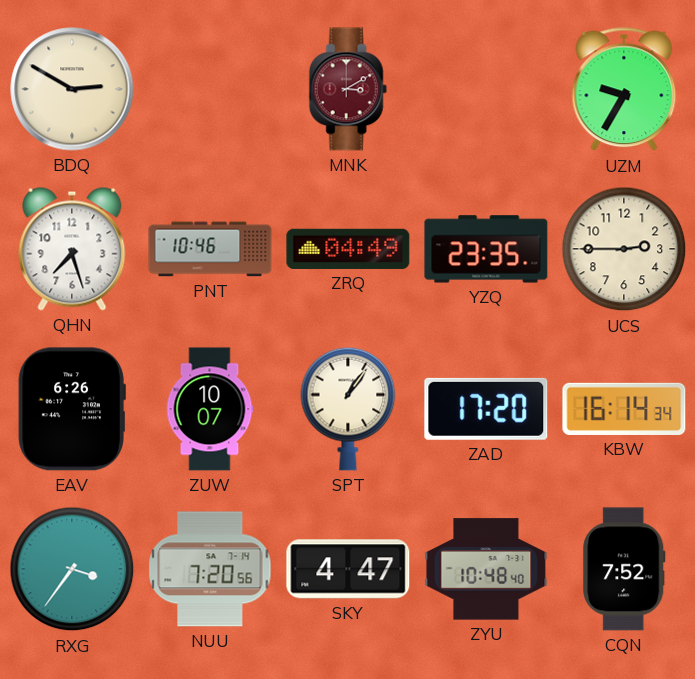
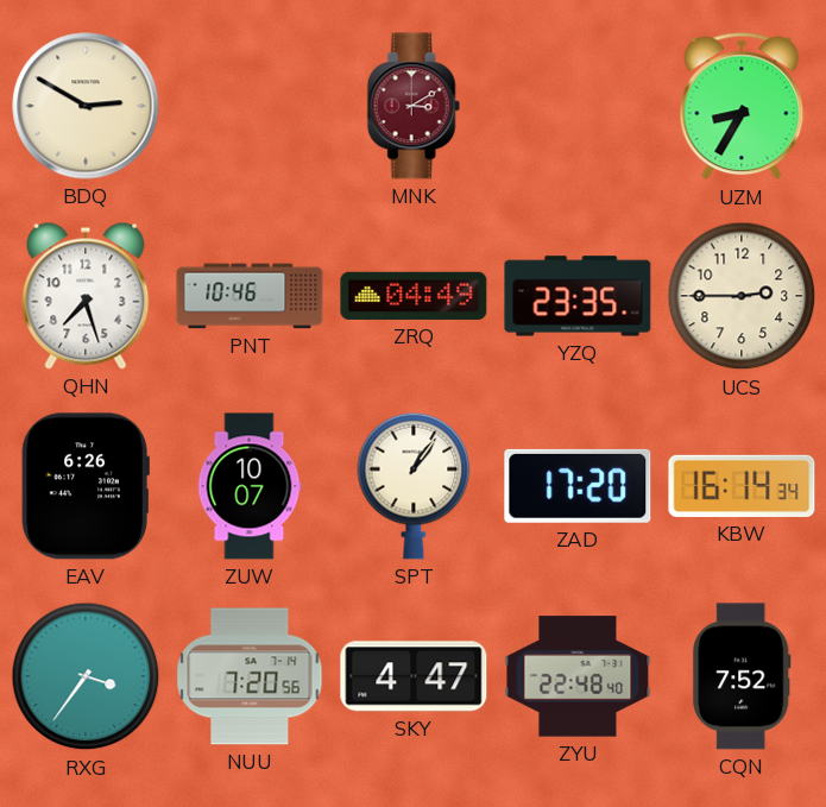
UZM: 9:35 -> 8:35 (742, 106)
ZYU: 10:48 -> 22:48 (578, 676)
